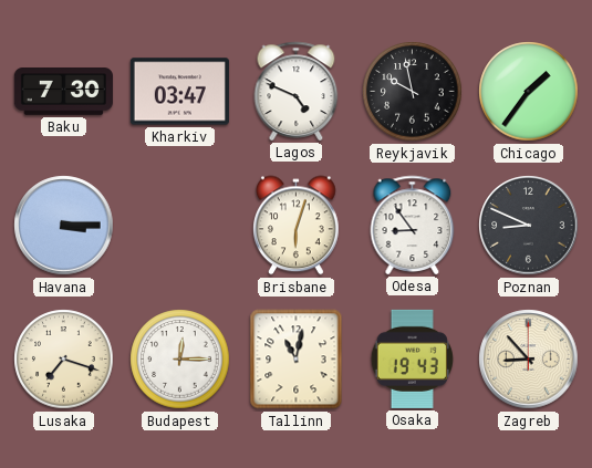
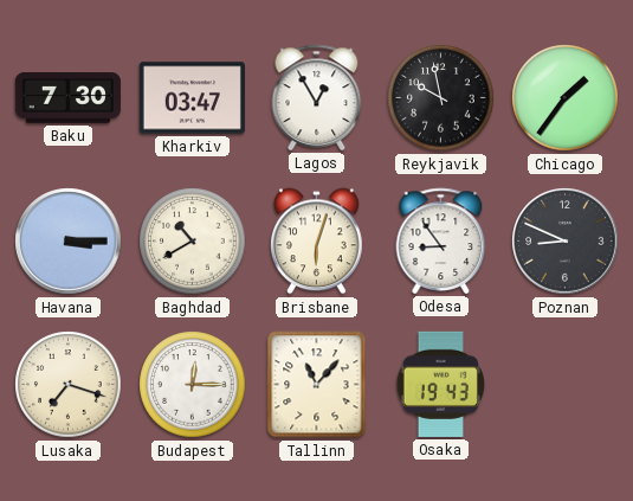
Lagos: 4:49 -> 12:55 (317, 97)
Baghdad: none -> 10:40 (193, 242)
Tallinn: 11:02 -> 11:07 (317, 385)
Zagreb: 8:53 -> none (529, 360)
